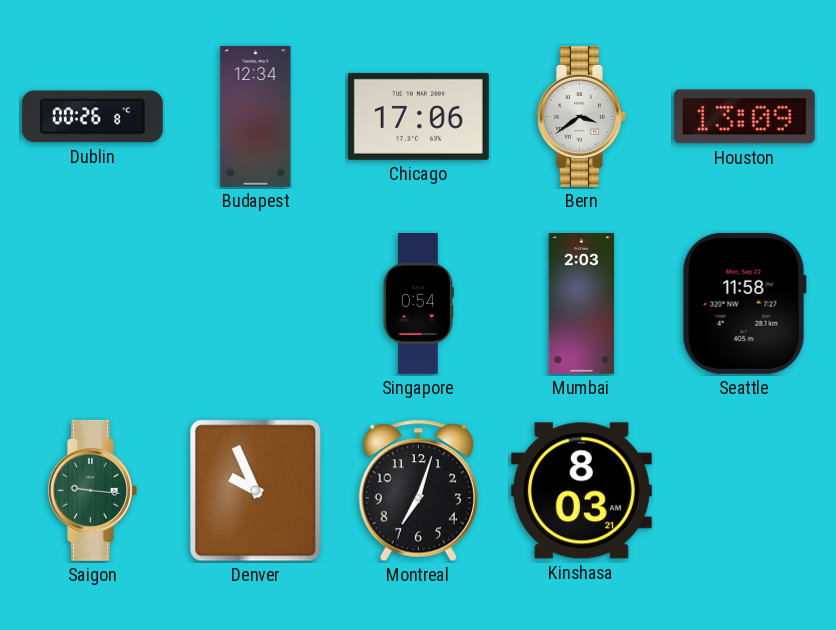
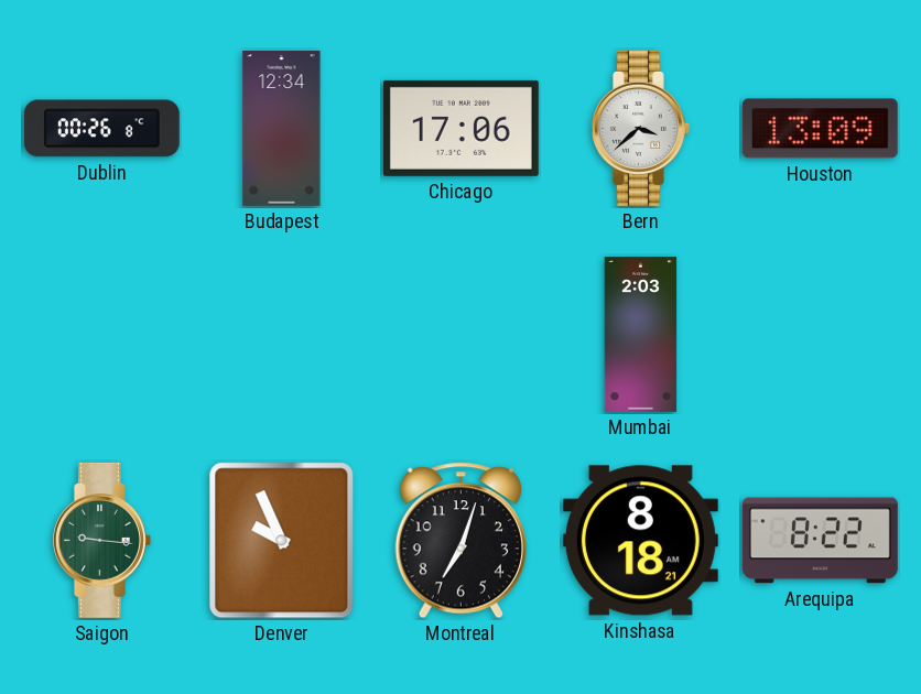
Bern: 3:39 -> 3:38 (641, 128)
Singapore: 0:54 -> none (418, 303)
Seattle: 11:58 -> none (744, 303)
Kinshasa: 8:03 -> 8:18 (640, 541)
Arequipa: none -> 8:22 (820, 541)
